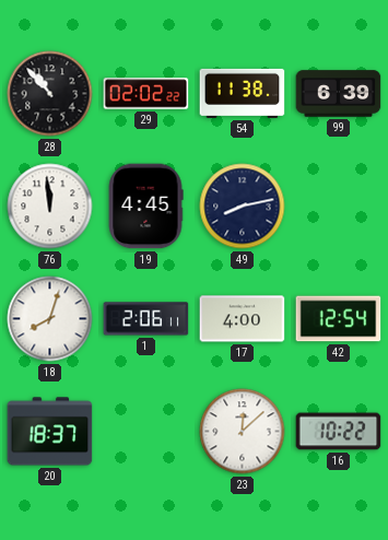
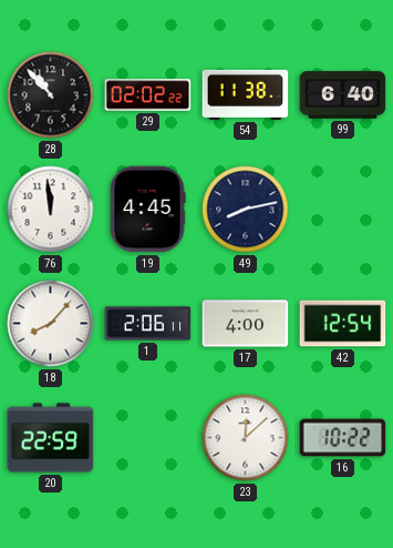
99: 6:39 -> 6:40 (343, 95)
18: 8:03 -> 8:07 (51, 324)
20: 18:37 -> 22:59 (51, 438)
